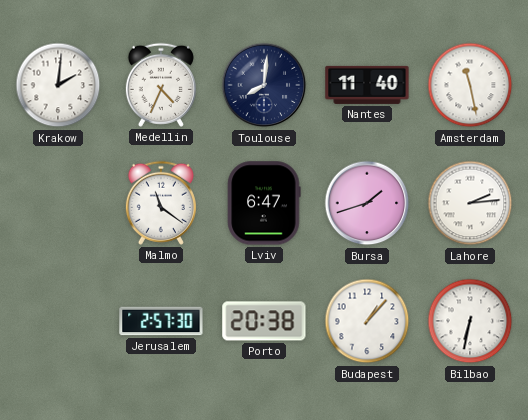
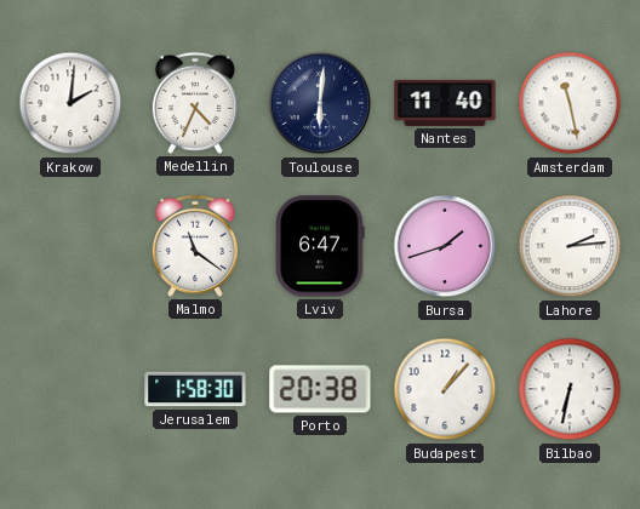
Toulouse: 8:01 -> 6:01 (320, 103)
Jerusalem: 2:57 -> 1:58 (195, 389)
